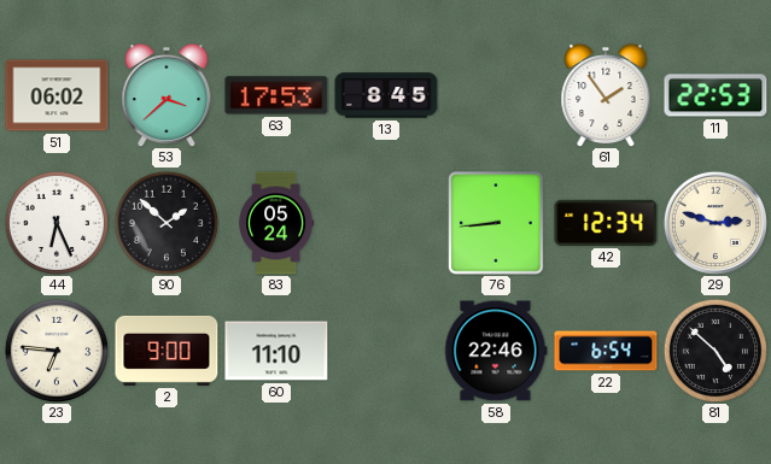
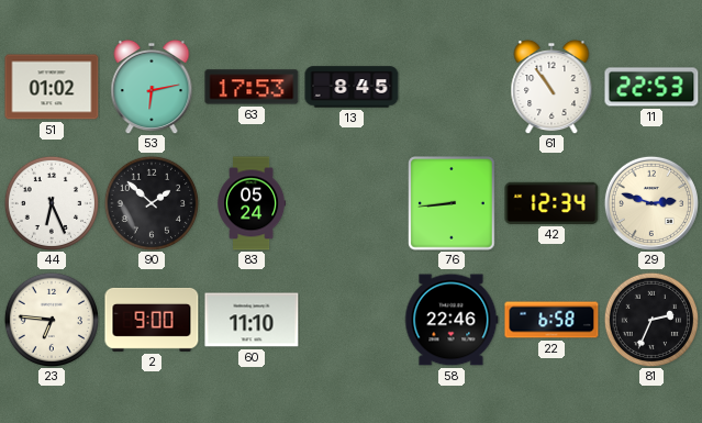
51: 06:02 -> 01:02 (52, 87)
53: 3:38 -> 6:13 (152, 87)
61: 1:54 -> 10:54 (551, 87)
22: 6:54 -> 6:58 (551, 320)
81: 4:52 -> 2:34 (650, 319)
